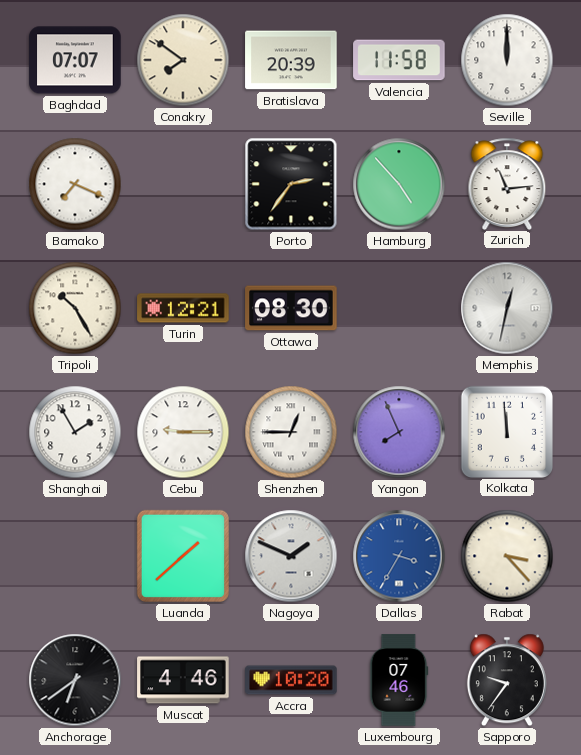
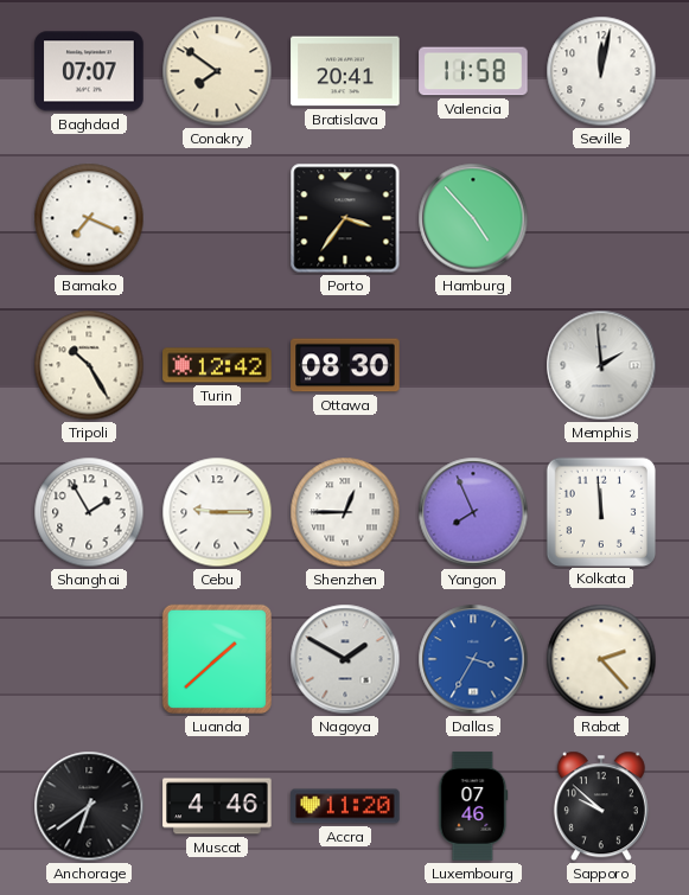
Bratislava: 20:39 -> 20:41 (345, 71)
Seville: 12:00 -> 12:02 (601, 71)
Porto: 2:36 -> 3:36 (345, 218)
Zurich: 11:14 -> none (507, 183)
Turin: 12:21 -> 12:42 (217, 365)
Memphis: 12:32 -> 1:59 (601, 365)
Nagoya: 1:49 -> 1:50 (345, 659)
Rabat: 3:23 -> 2:23 (601, 659)
Accra: 10:20 -> 11:20 (345, 806)
Sapporo: 9:36 -> 9:52 (601, 806)
